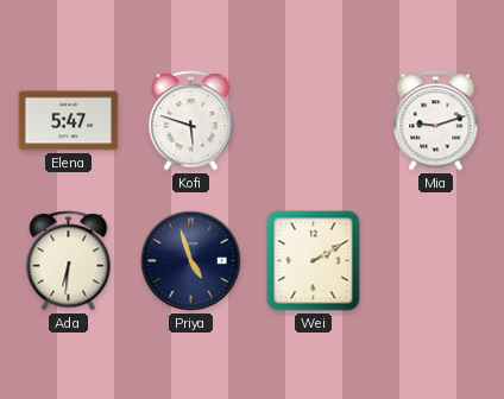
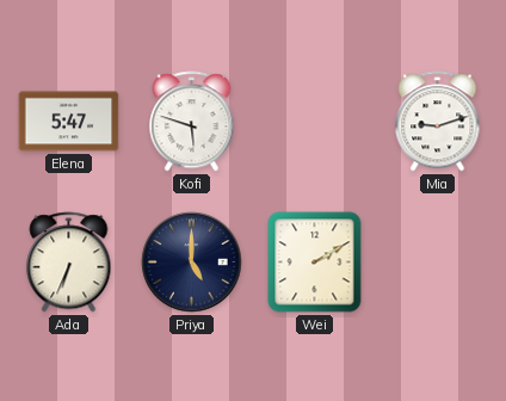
Ada: 6:31 -> 6:34 (69, 263)
Priya: 4:57 -> 5:00 (192, 263)
